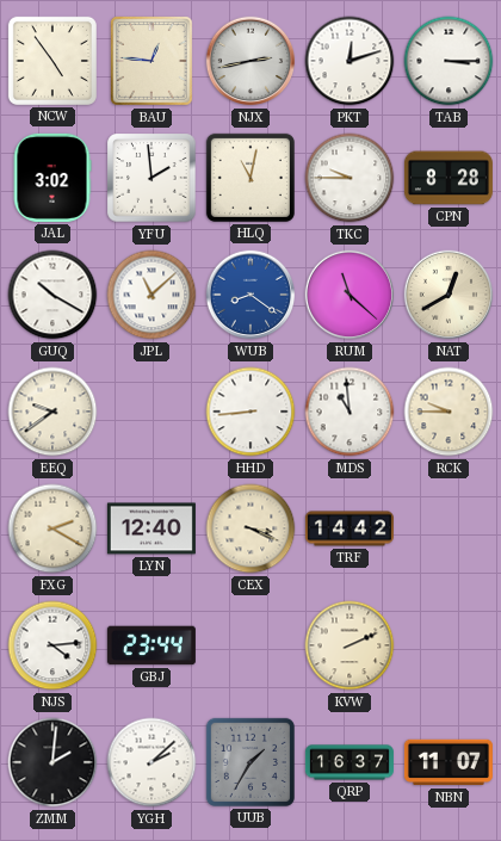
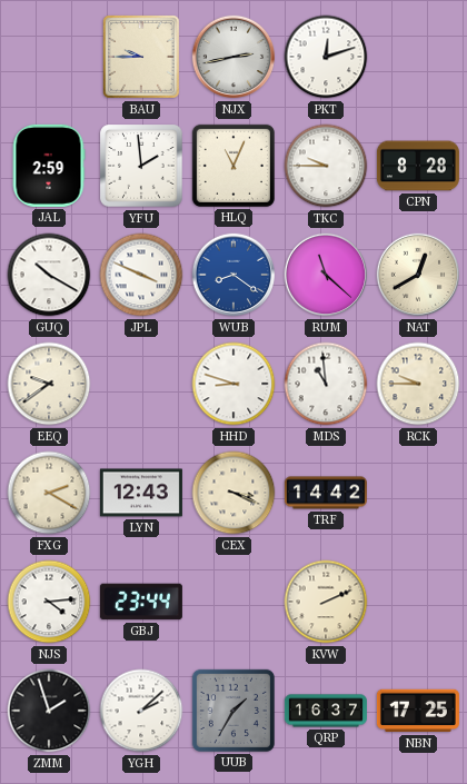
NCW: 4:54 -> none (52, 61)
BAU: 12:46 -> 9:45 (142, 58)
TAB: 3:15 -> none (449, 61)
JAL: 3:02 -> 2:59 (49, 166)
HLQ: 11:02 -> 11:04 (233, 166)
JPL: 11:08 -> 3:49 (141, 275)
HHD: 8:44 -> 8:48 (233, 384)
LYN: 12:40 -> 12:43 (141, 493)
ZMM: 2:01 -> 1:57 (49, 711)
NBN: 11:07 -> 17:25 (418, 711)
